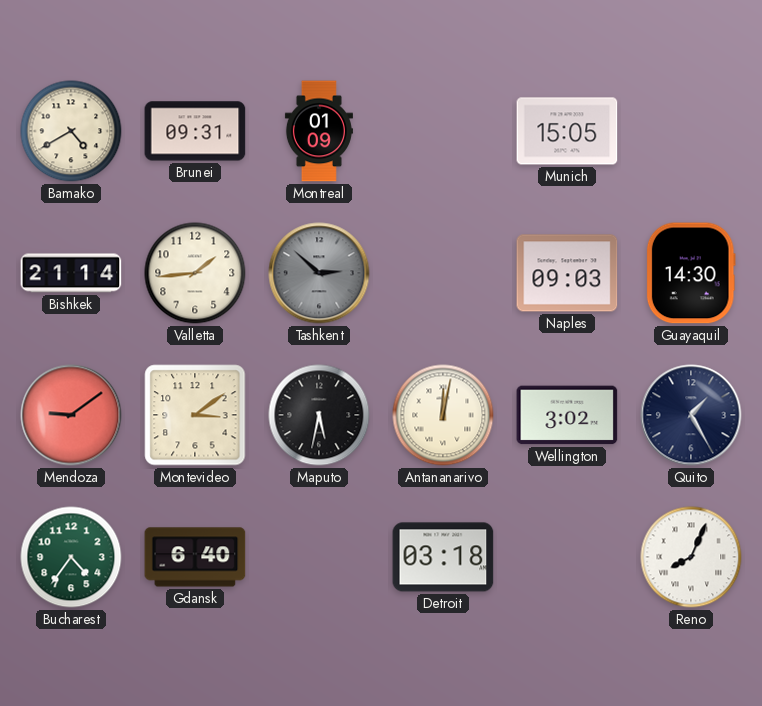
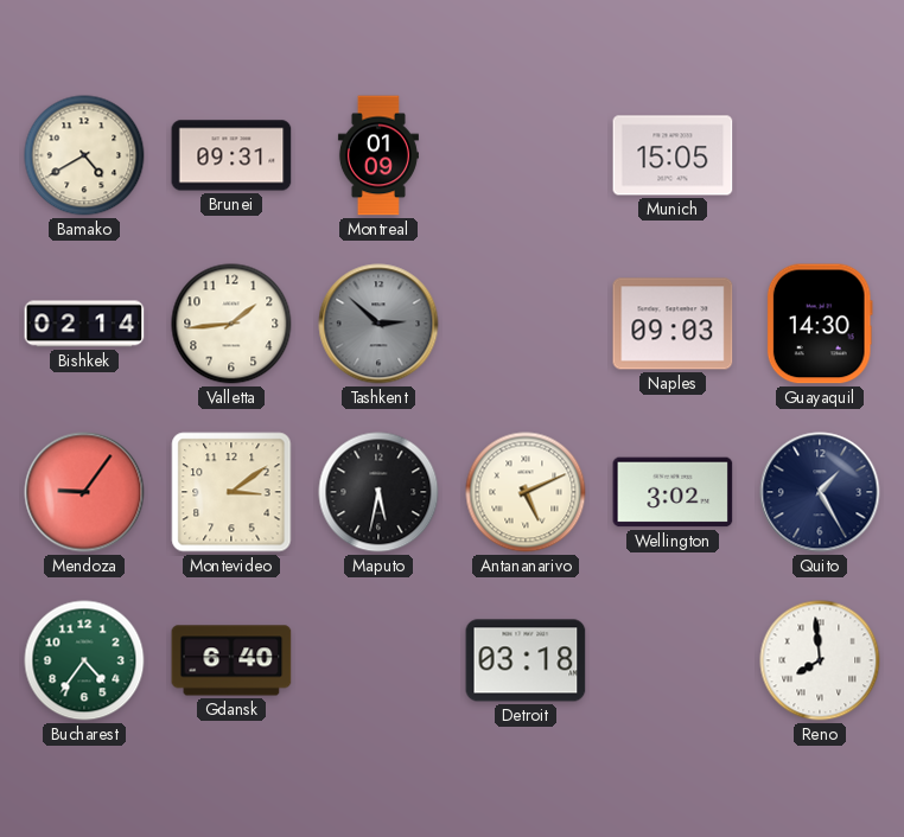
Bishkek: 21:14 -> 02:14 (84, 324)
Mendoza: 9:09 -> 9:06 (84, 492)
Antananarivo: 12:02 -> 5:11 (526, 492)
Reno: 8:04 -> 7:59 (820, 660)
